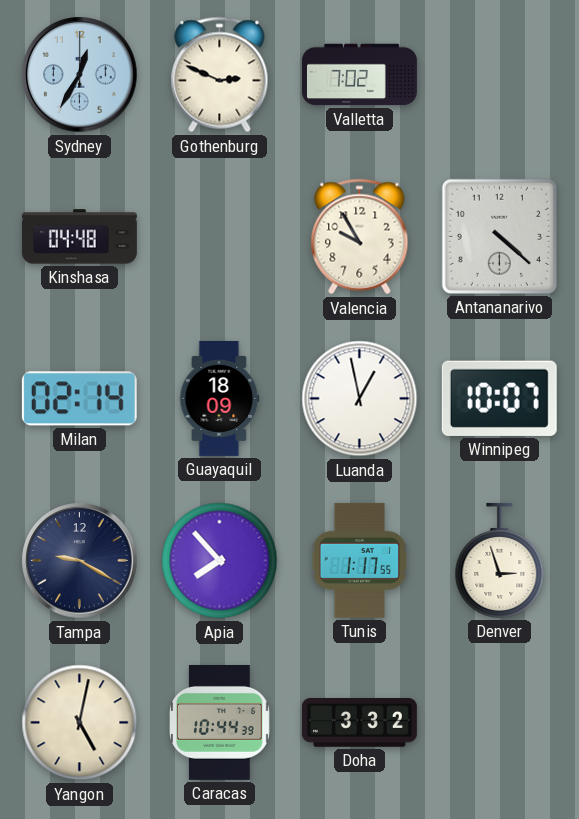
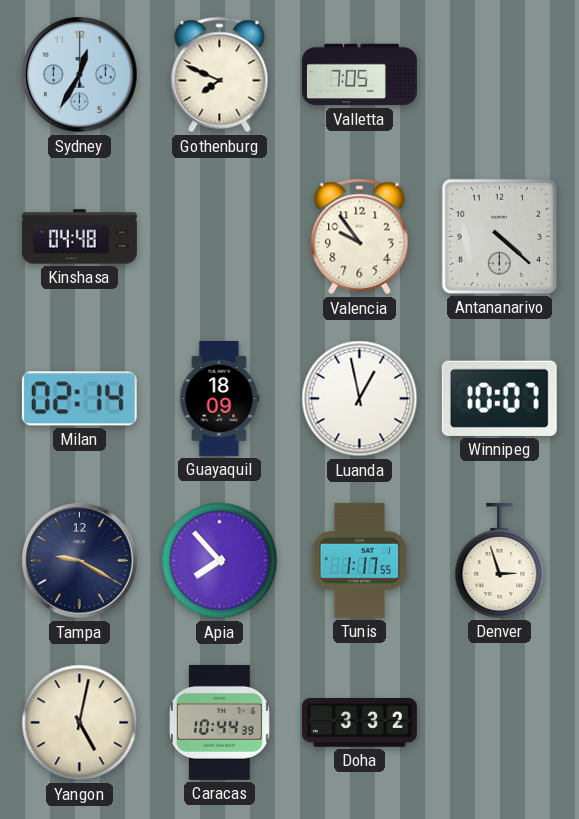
Gothenburg: 2:49 -> 7:49 (220, 75)
Valletta: 7:02 -> 7:05 (359, 75)
Valencia: 9:55 -> 9:54 (360, 237)
